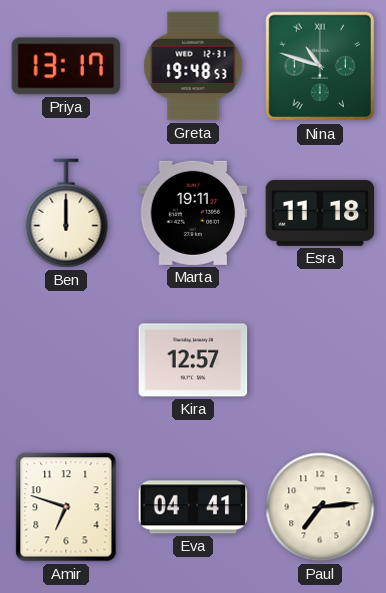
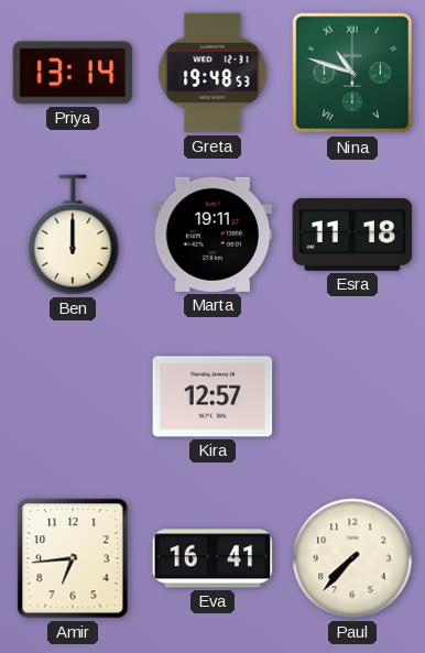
Priya: 13:17 -> 13:14 (73, 73)
Amir: 6:48 -> 6:44 (73, 558)
Eva: 04:41 -> 16:41 (212, 558)
Paul: 7:14 -> 7:37 (352, 558)
